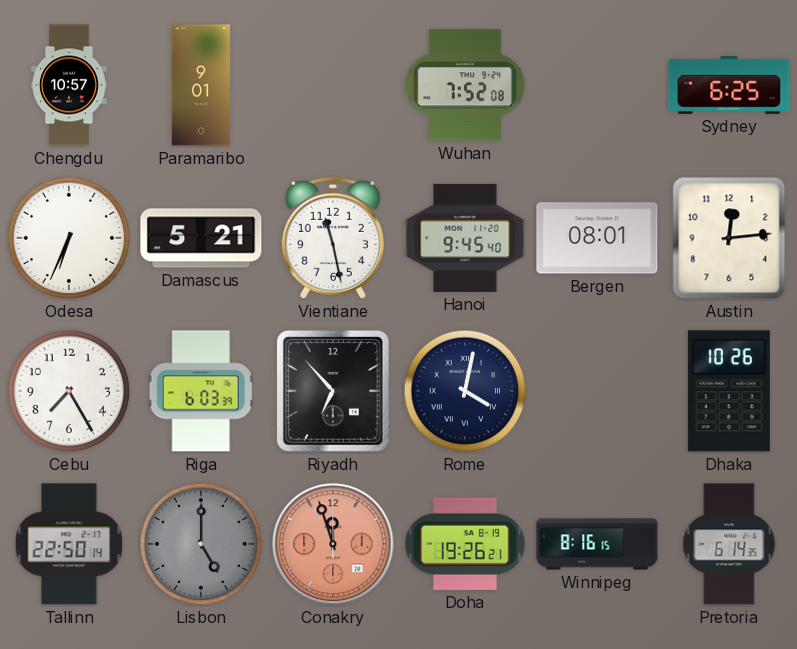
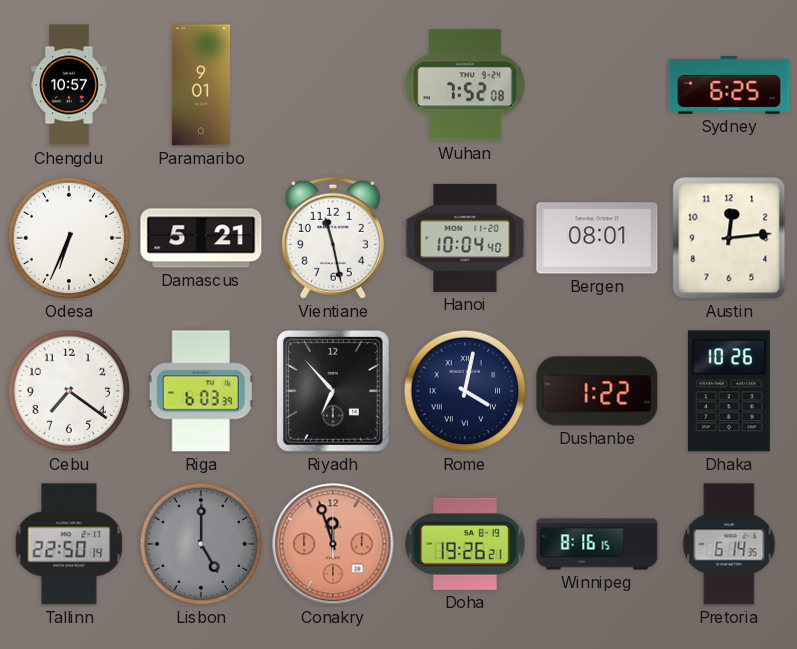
Hanoi: 9:45 -> 10:04 (465, 238)
Cebu: 7:25 -> 7:21 (69, 391)
Dushanbe: none -> 1:22 (597, 391)
